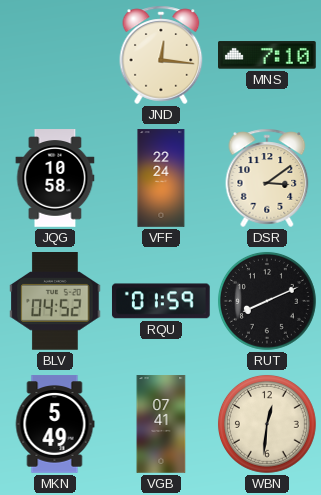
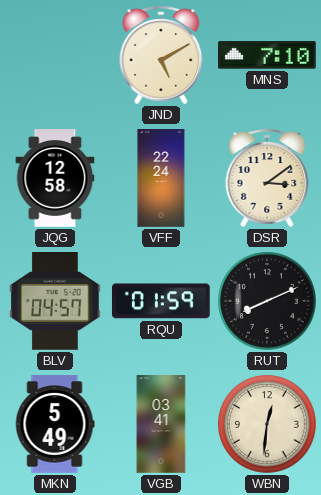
JND: 12:16 -> 5:10 (161, 55)
JQG: 10:58 -> 12:58 (55, 178)
BLV: 04:52 -> 04:57 (55, 302)
VGB: 07:41 -> 03:41 (161, 424)
